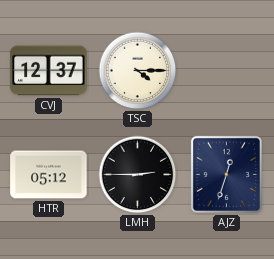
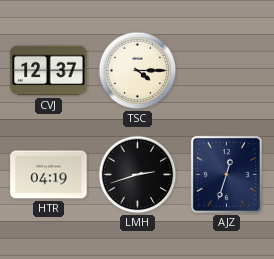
HTR: 05:12 -> 04:19 (49, 175)
LMH: 2:45 -> 2:42 (138, 175)
